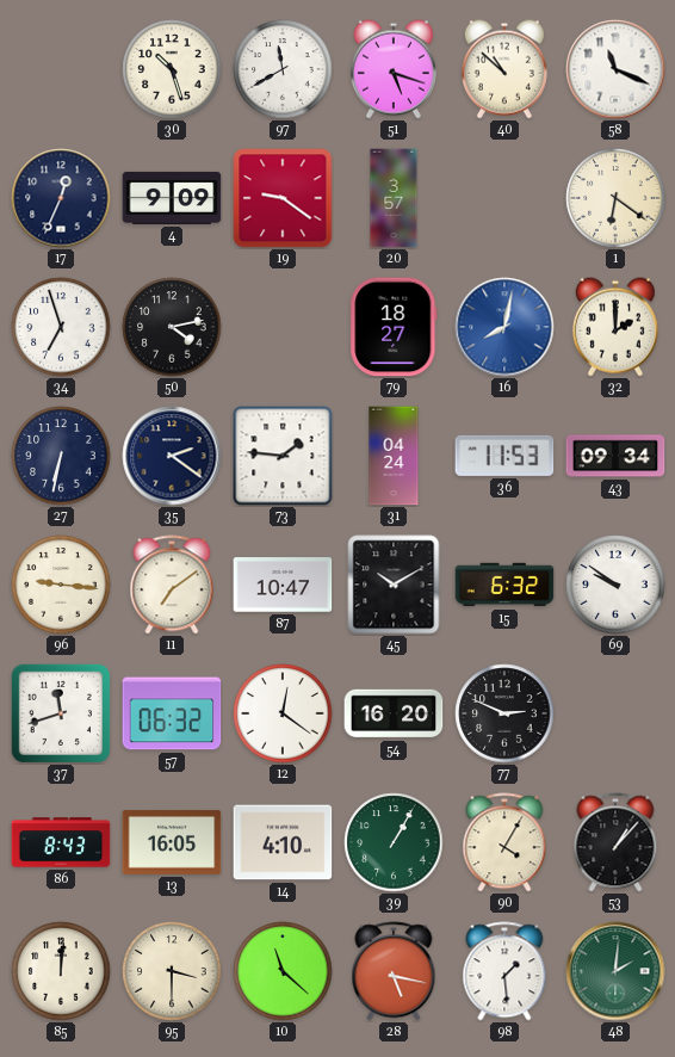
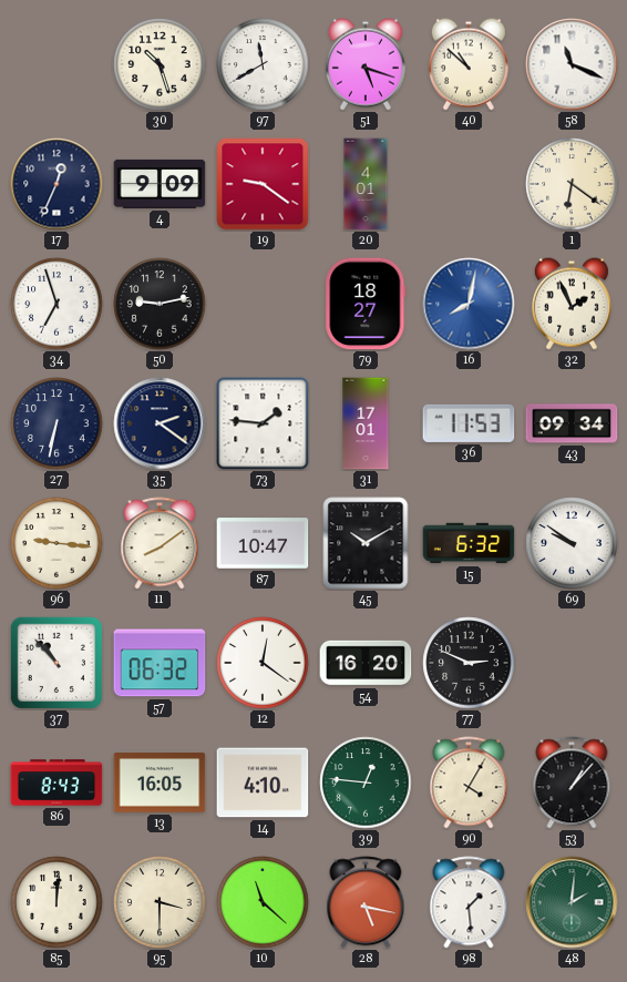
20: 3:57 -> 4:01 (366, 184)
50: 4:13 -> 9:13 (160, 304)
32: 2:00 -> 1:56 (572, 304)
31: 04:24 -> 17:01 (366, 423)
11: 7:09 -> 8:09 (160, 543)
37: 11:42 -> 10:53 (55, 662)
39: 1:05 -> 12:46 (366, 782)
